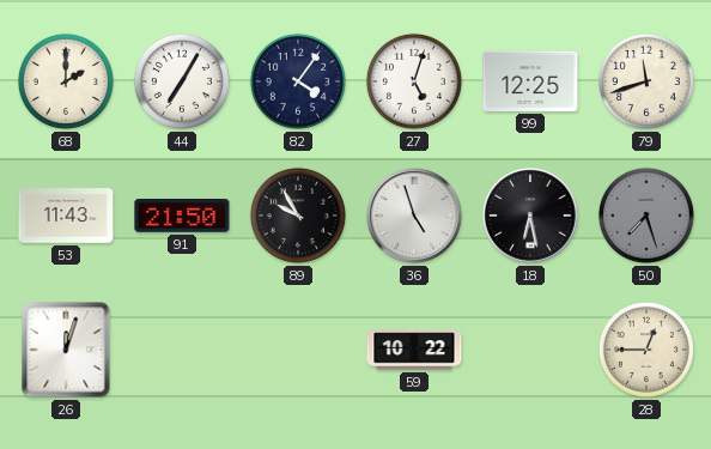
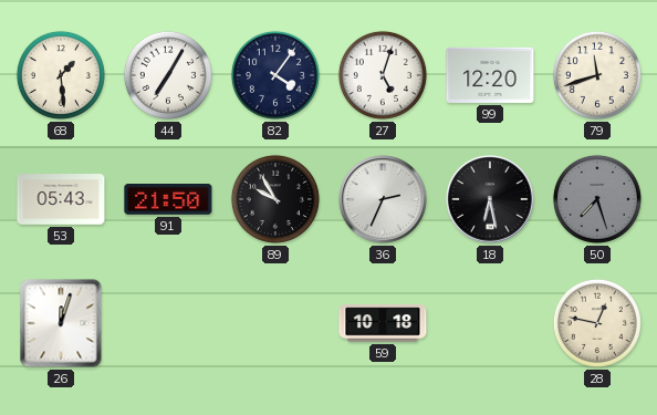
68: 2:00 -> 1:29 (61, 75)
99: 12:25 -> 12:20 (490, 75)
53: 11:43 -> 05:43 (61, 199)
36: 4:57 -> 2:34 (383, 199)
59: 10:22 -> 10:18 (383, 323)
28: 12:45 -> 12:47 (597, 323)
